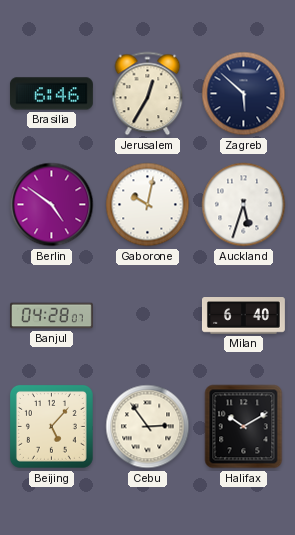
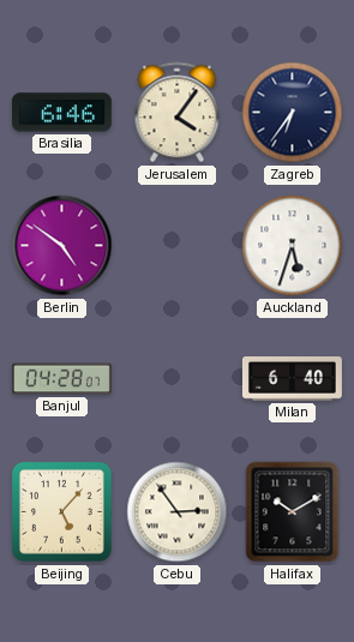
Jerusalem: 12:35 -> 4:06 (178, 113)
Zagreb: 5:52 -> 6:36 (293, 113)
Gaborone: 10:02 -> none (148, 205)
